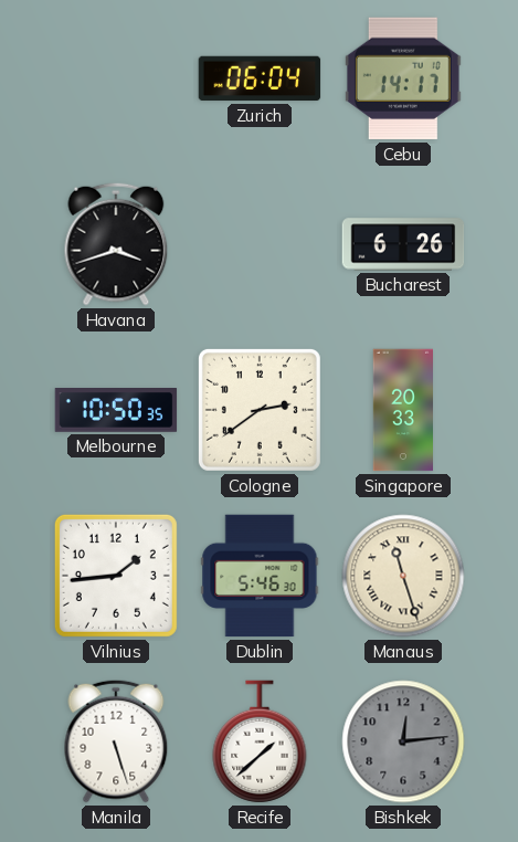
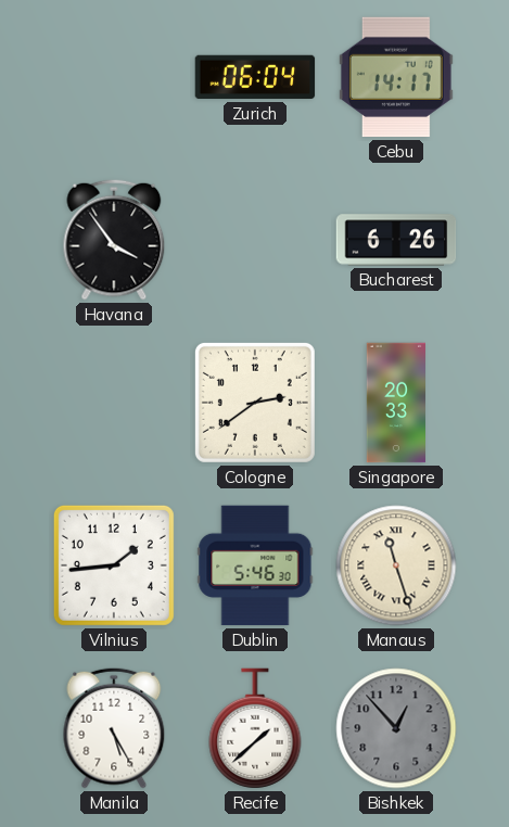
Havana: 3:42 -> 3:54 (114, 240)
Melbourne: 10:50 -> none (116, 411)
Manila: 5:27 -> 5:25 (114, 728)
Bishkek: 12:14 -> 12:53 (396, 728)
